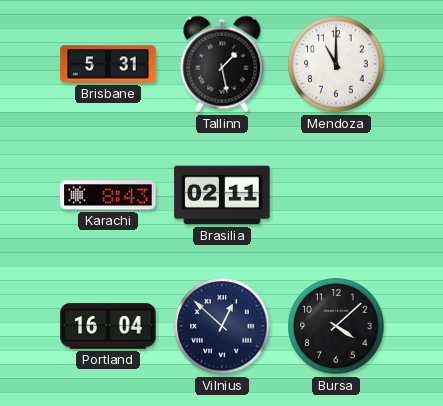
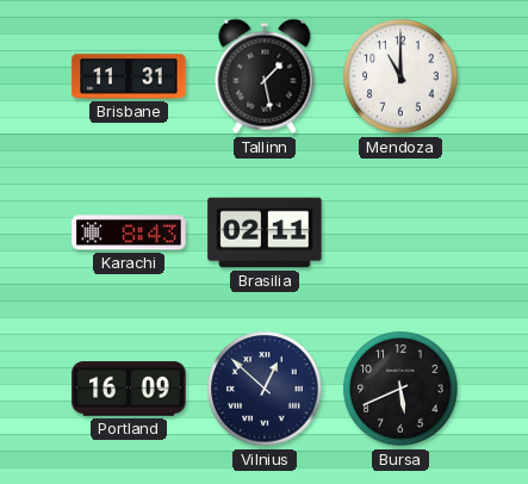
Brisbane: 5:31 -> 11:31 (129, 76)
Portland: 16:04 -> 16:09 (129, 389)
Bursa: 4:08 -> 5:41 (400, 389)
